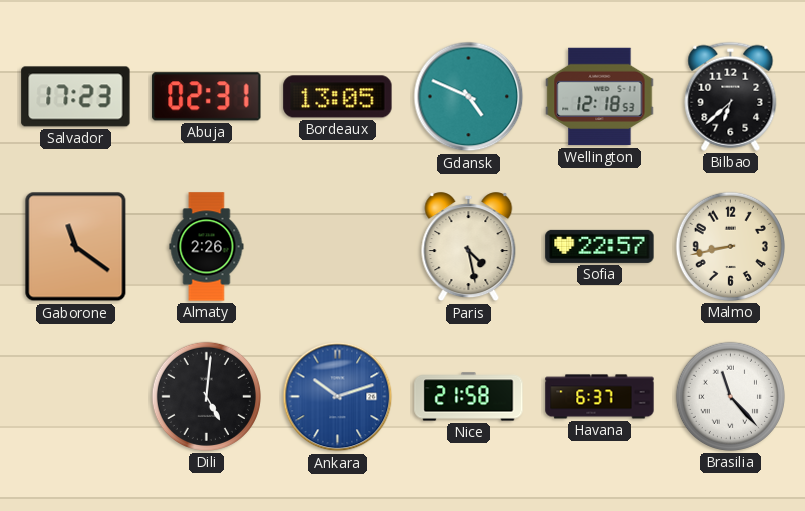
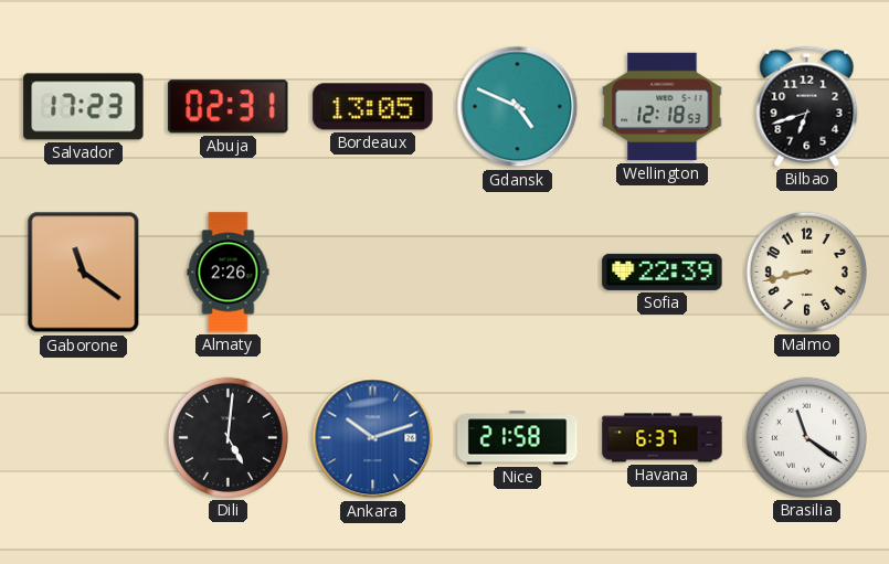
Bilbao: 6:38 -> 6:42 (807, 106)
Paris: 4:28 -> none (469, 247)
Sofia: 22:57 -> 22:39 (663, 272)
Brasilia: 11:23 -> 11:21 (806, 437)
